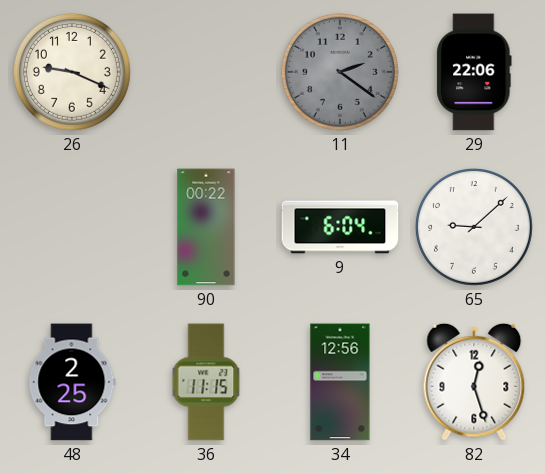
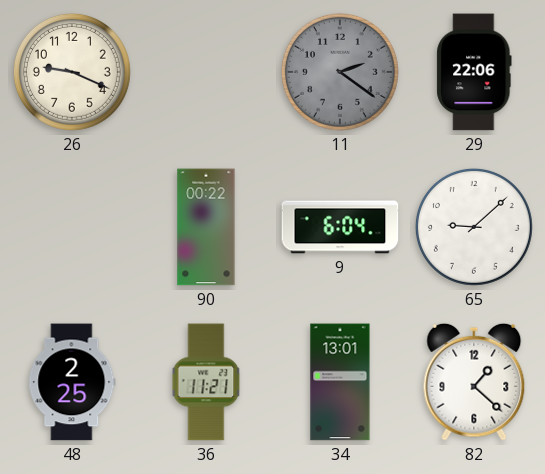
36: 11:15 -> 11:21 (206, 382)
34: 12:56 -> 13:01 (340, 382)
82: 12:27 -> 1:22 (474, 382)
